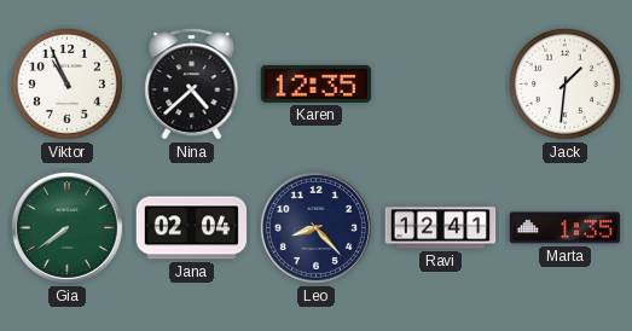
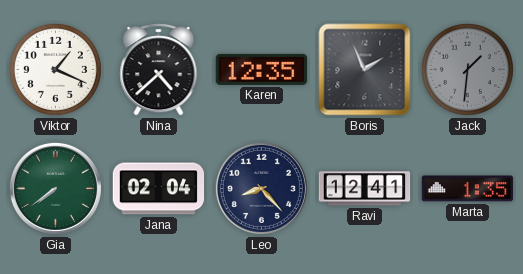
Viktor: 10:56 -> 1:19 (55, 69)
Boris: none -> 1:56 (365, 70)
Jack dial: white -> grey (467, 69)
